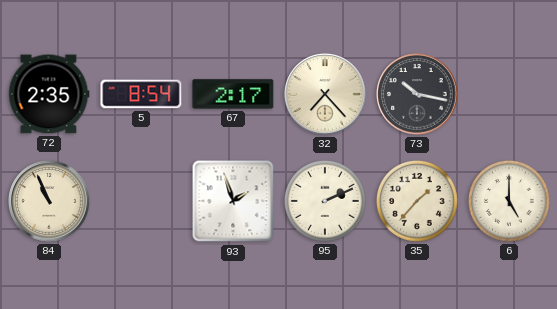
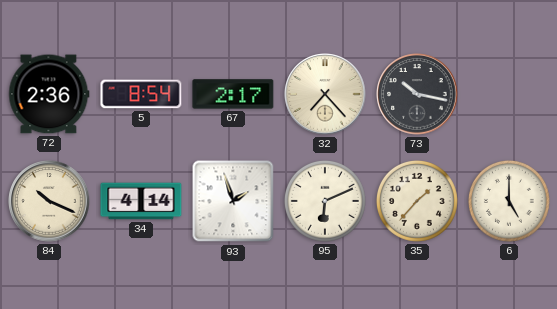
72: 2:35 -> 2:36 (49, 94)
84: 10:56 -> 10:19 (49, 201)
34: none -> 4:14 (141, 201)
95: 2:11 -> 6:11 (325, 201)
